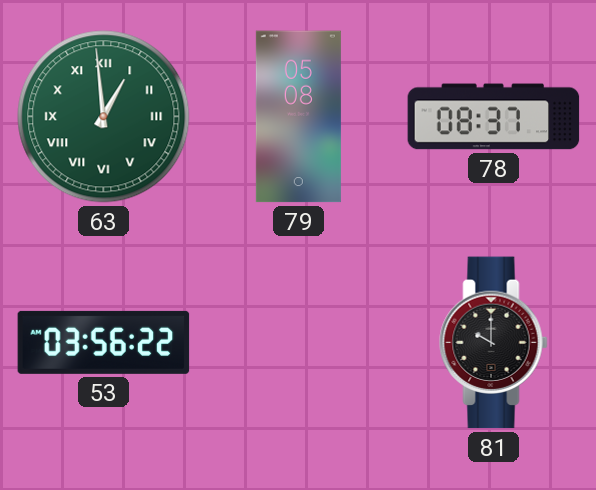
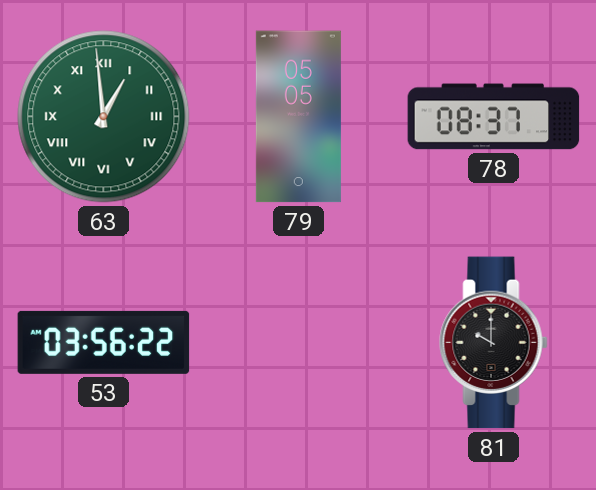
79: 05:08 -> 05:05 (298, 117)
